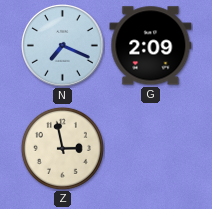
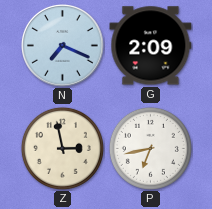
P: none -> 6:43 (150, 148)
